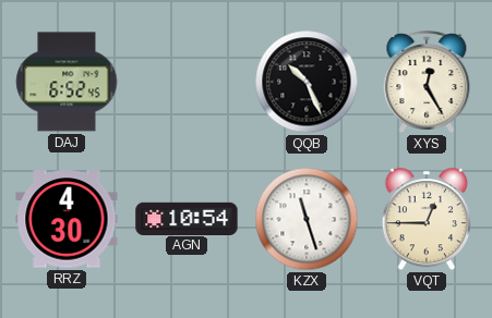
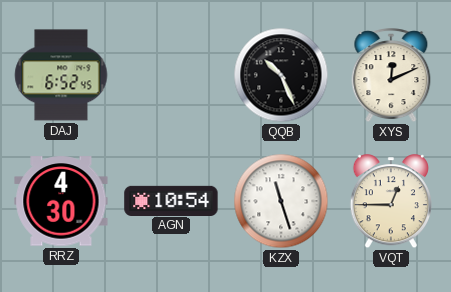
XYS: 12:25 -> 12:11 (391, 76)
